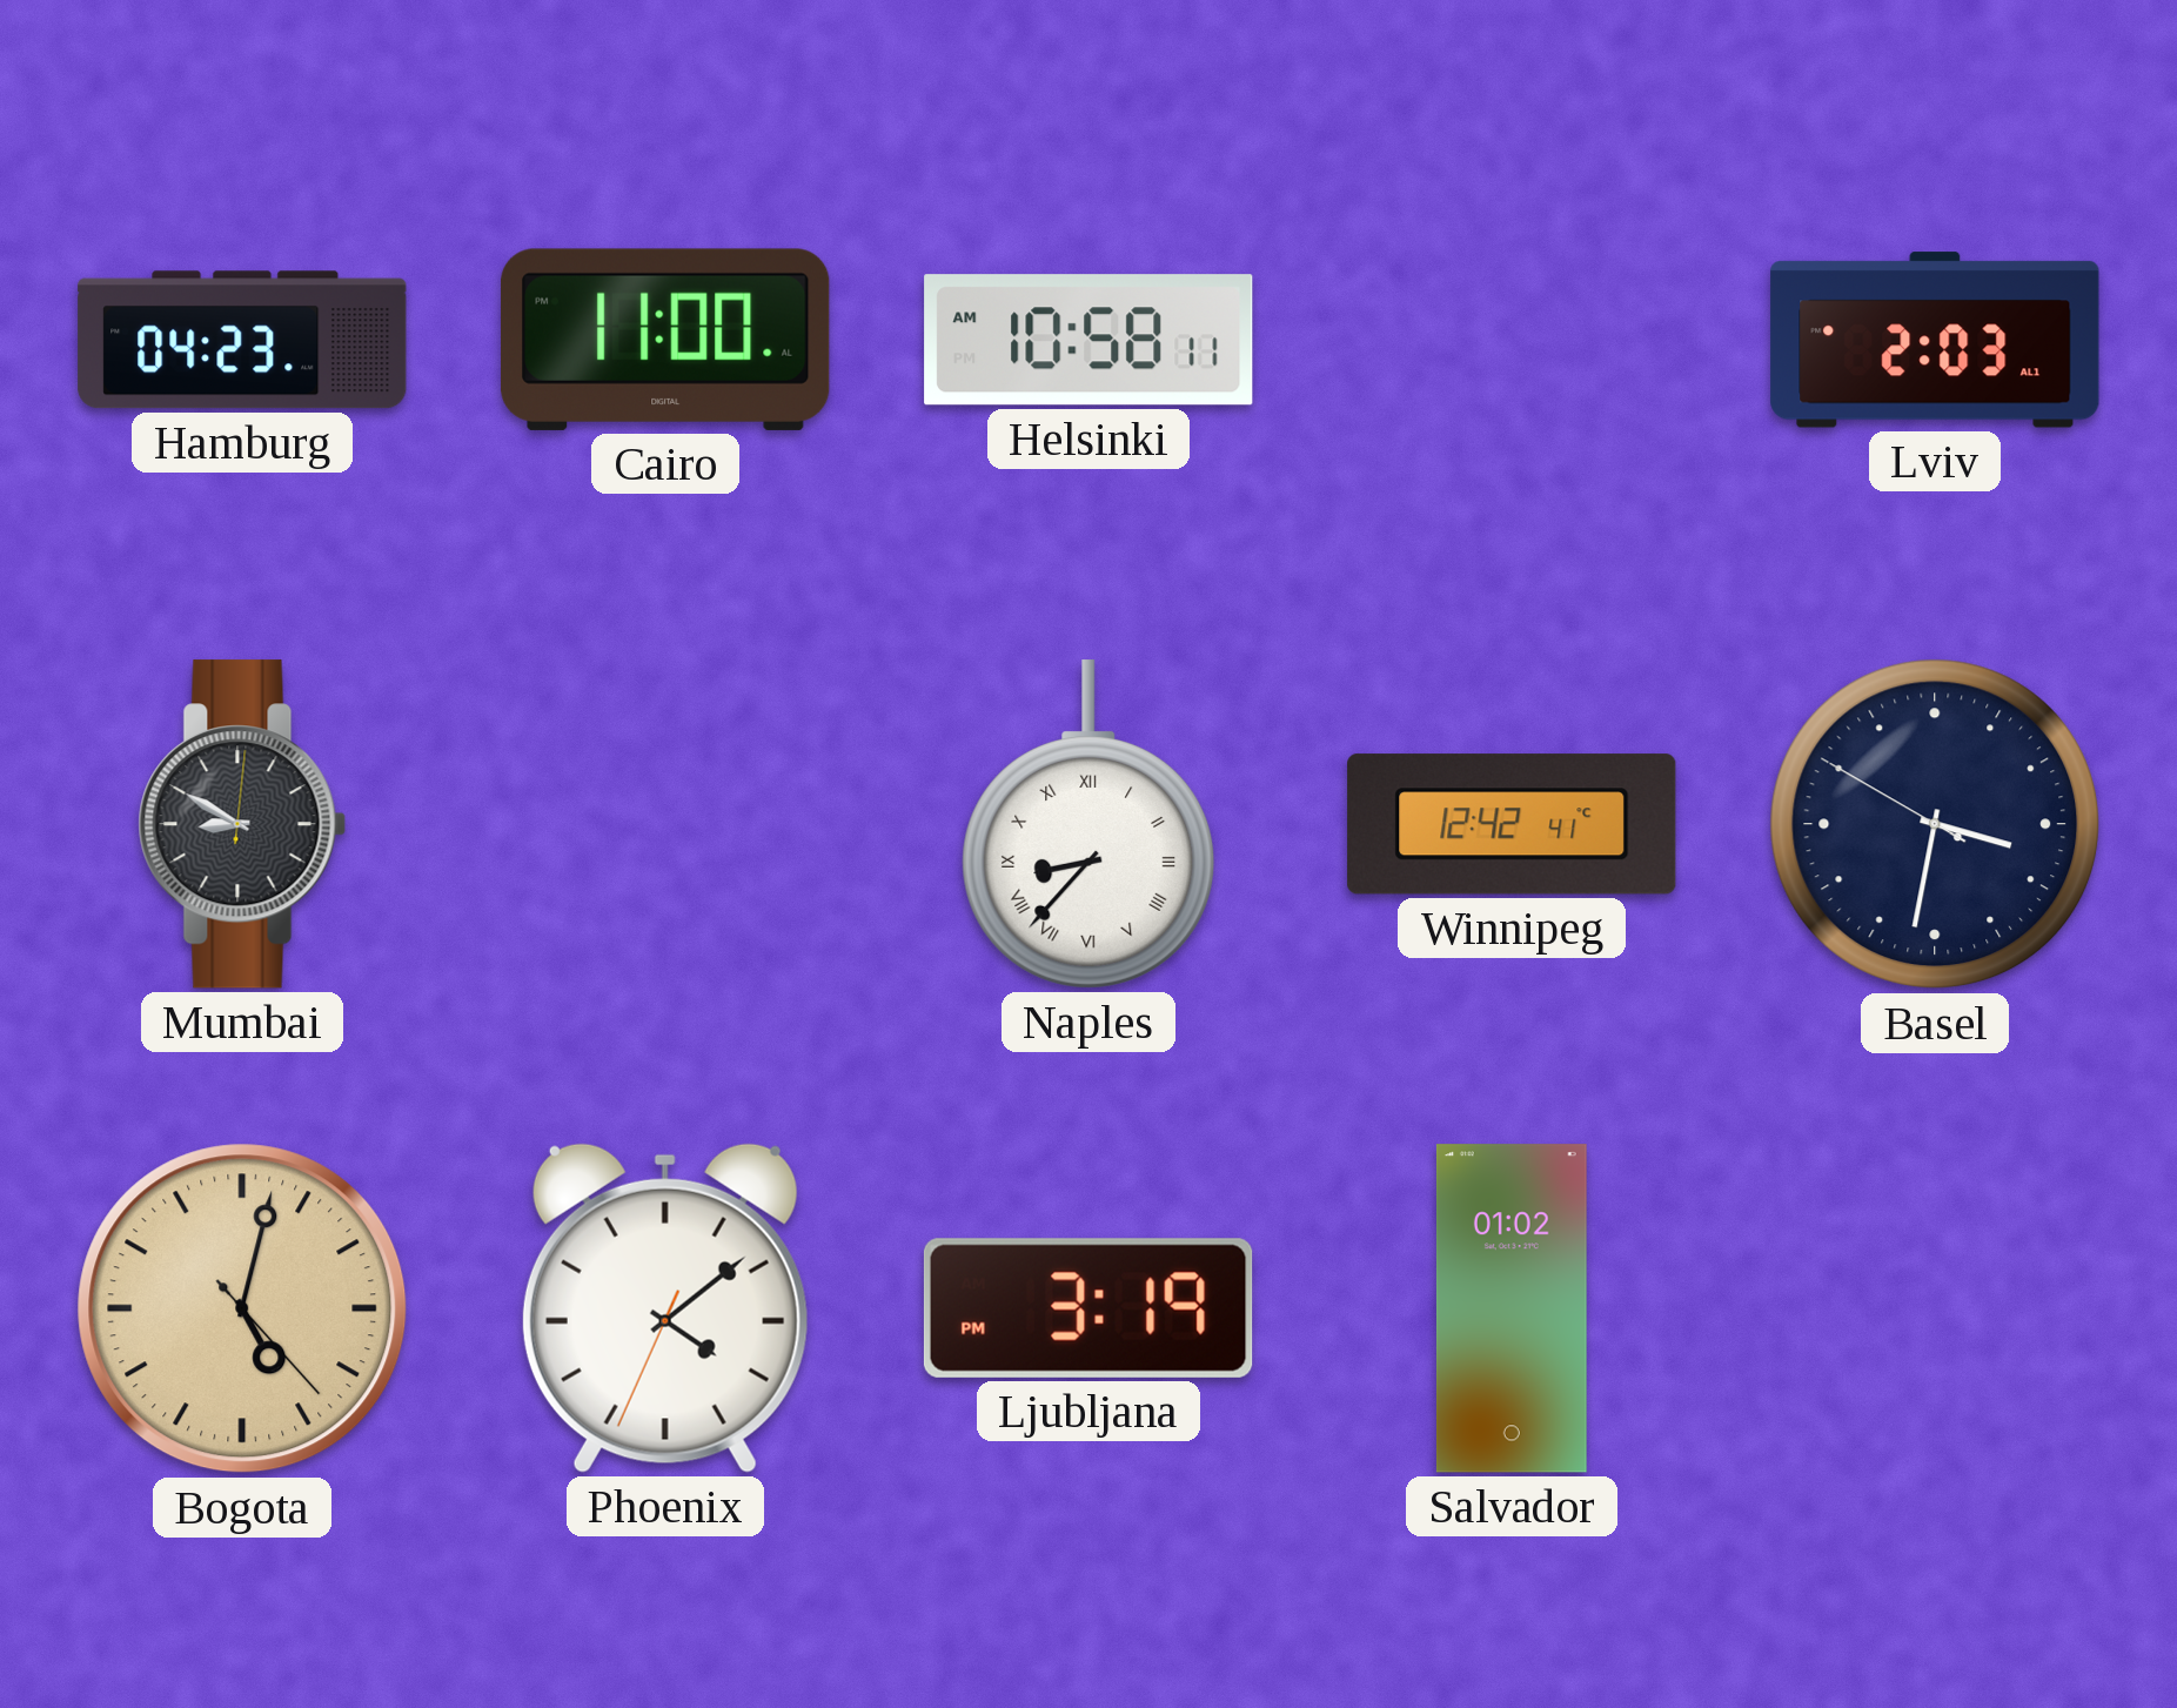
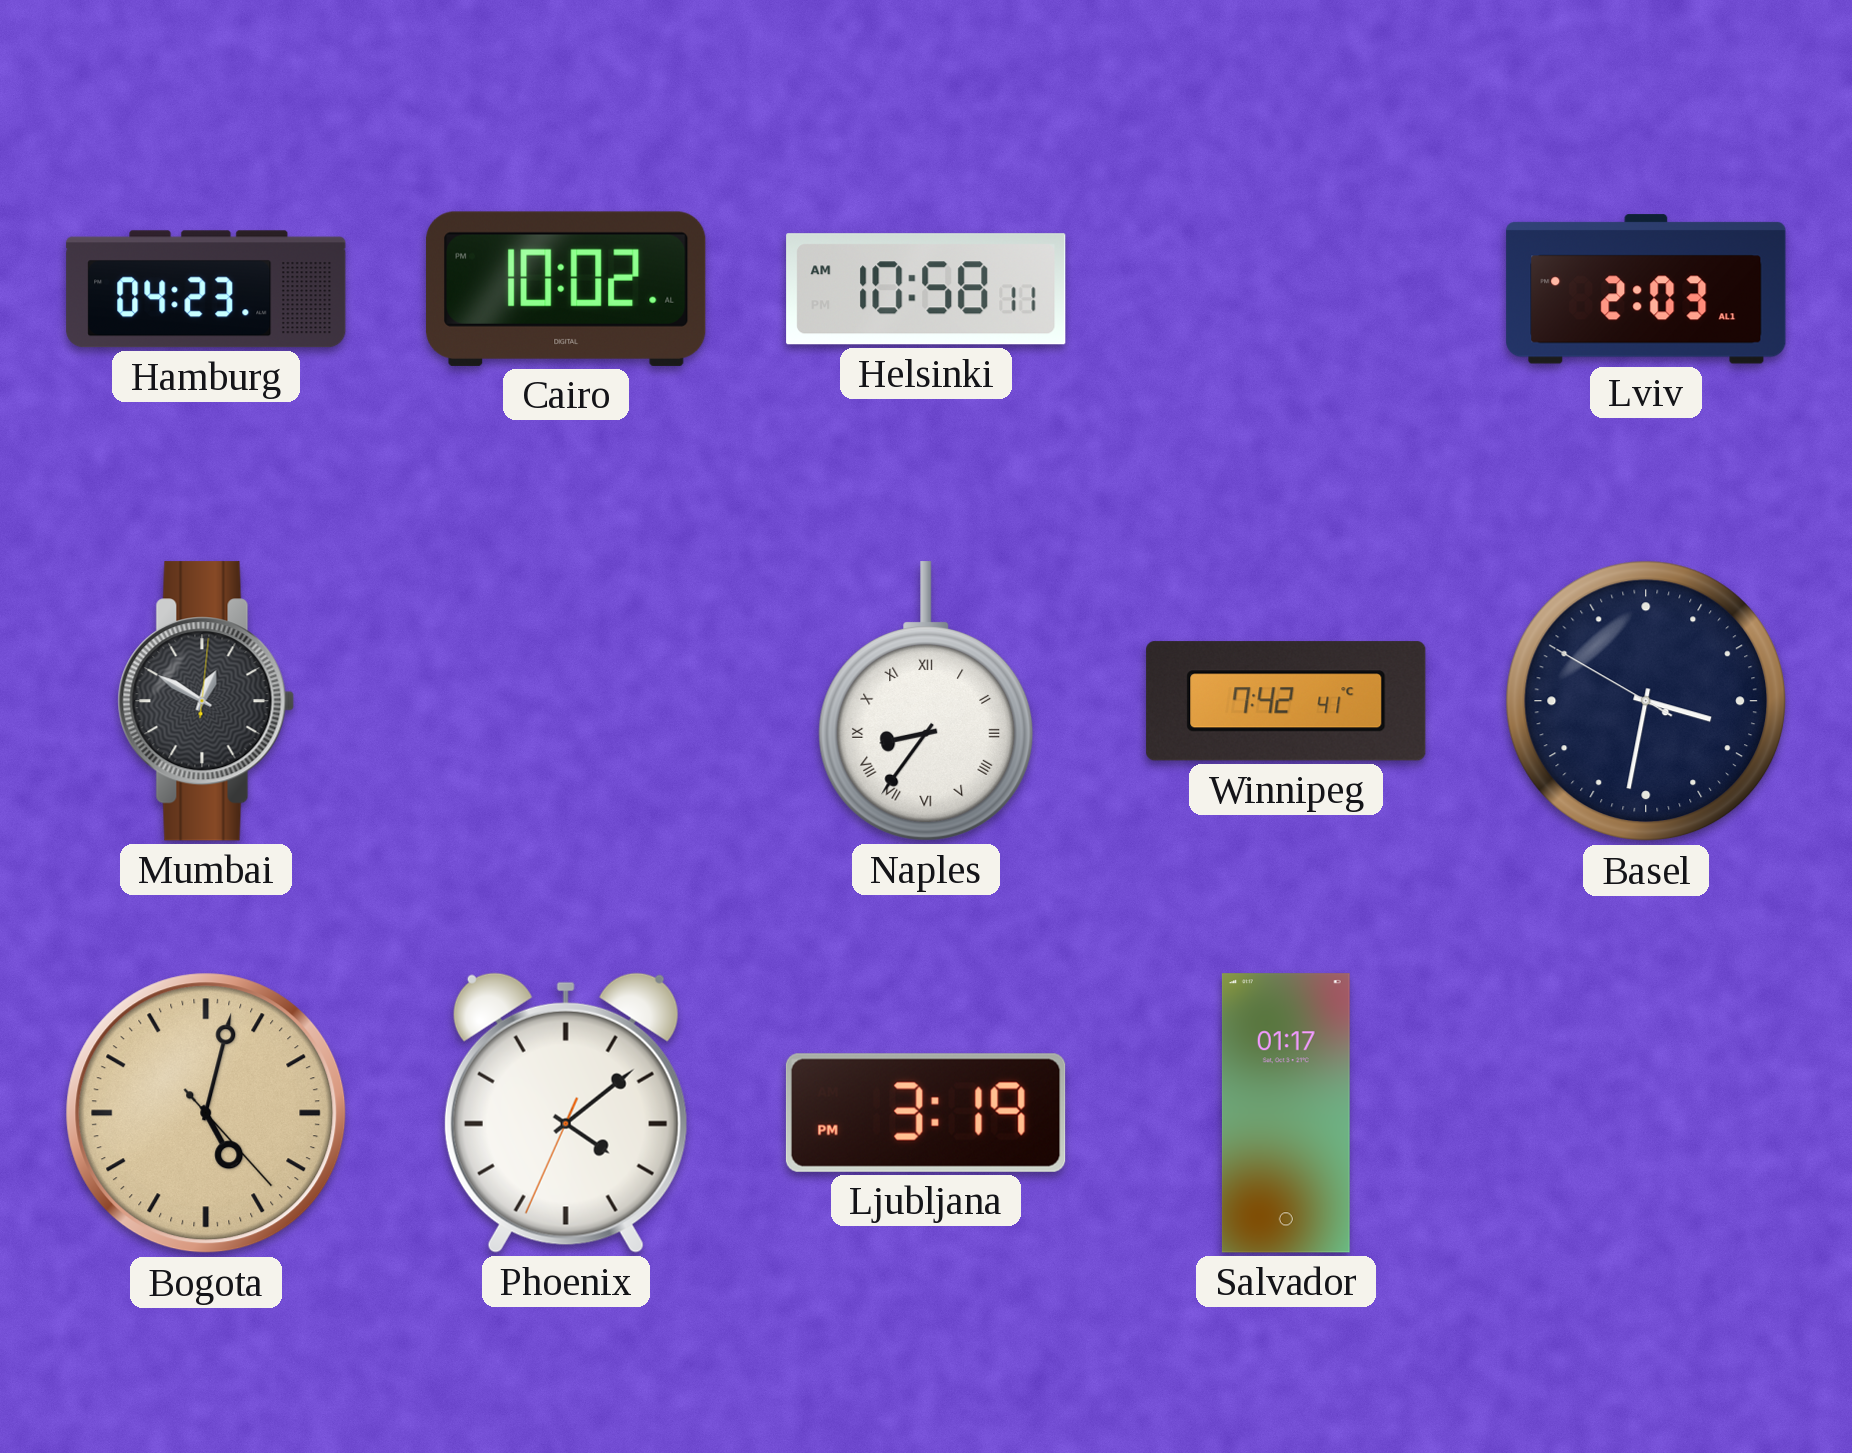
Cairo: 11:00 -> 10:02 (566, 289)
Mumbai: 8:50 -> 12:50 (206, 701)
Naples: 8:37 -> 8:36 (926, 701)
Winnipeg: 12:42 -> 7:42 (1286, 701)
Salvador: 01:02 -> 01:17 (1286, 1113)
